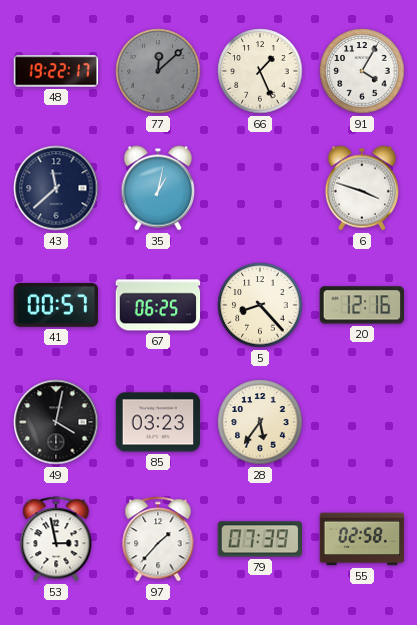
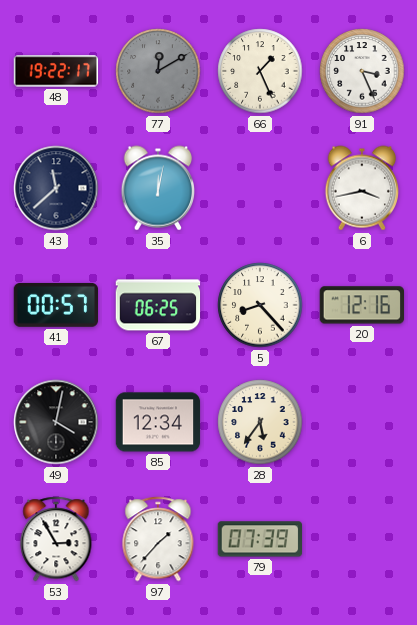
77: 12:08 -> 12:10 (158, 71)
91: 4:05 -> 3:26 (362, 71)
35: 1:02 -> 12:02 (157, 188)
6: 3:48 -> 3:43 (361, 188)
85: 03:23 -> 12:34 (158, 422)
53: 2:58 -> 2:55 (56, 539)
55: 02:58 -> none (362, 539)
